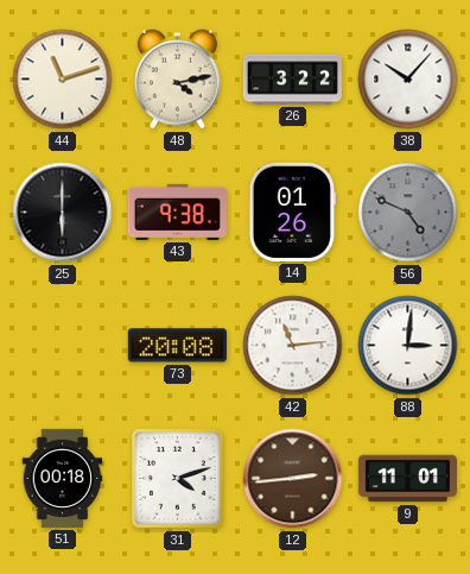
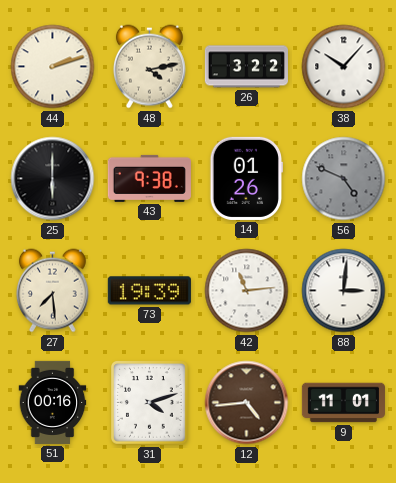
44: 11:12 -> 2:12 (53, 67)
27: none -> 7:29 (52, 291)
73: 20:08 -> 19:39 (149, 291)
51: 00:18 -> 00:16 (53, 402)
12: 2:44 -> 4:44 (247, 403)
